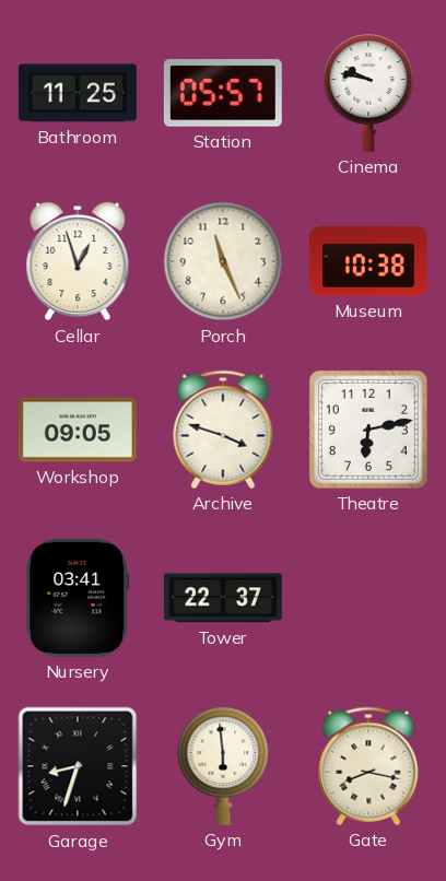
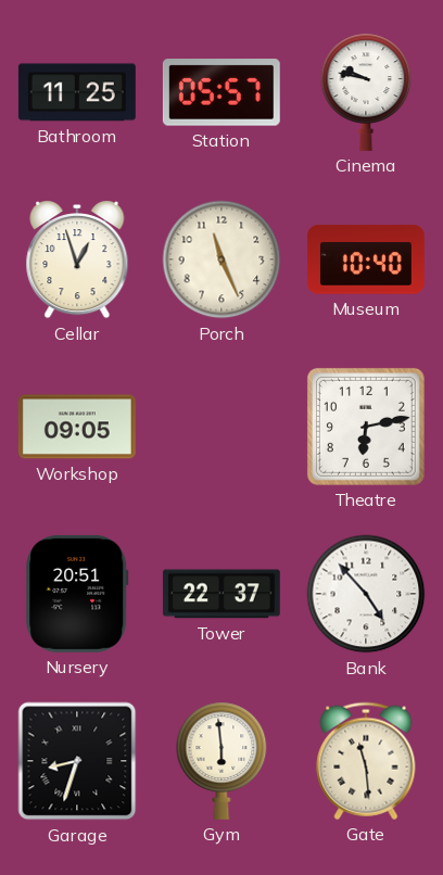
Museum: 10:38 -> 10:40 (366, 259)
Archive: 3:48 -> none (223, 430)
Nursery: 03:41 -> 20:51 (77, 594)
Bank: none -> 4:53 (366, 594)
Gate: 8:17 -> 11:29 (366, 761)
